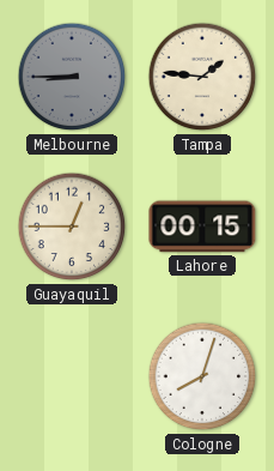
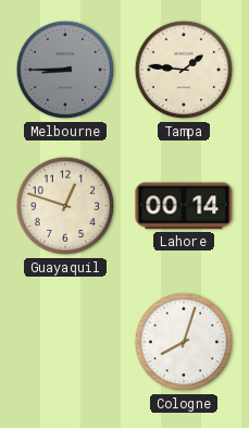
Guayaquil: 12:45 -> 12:48 (65, 206)
Lahore: 00:15 -> 00:14 (184, 206)
